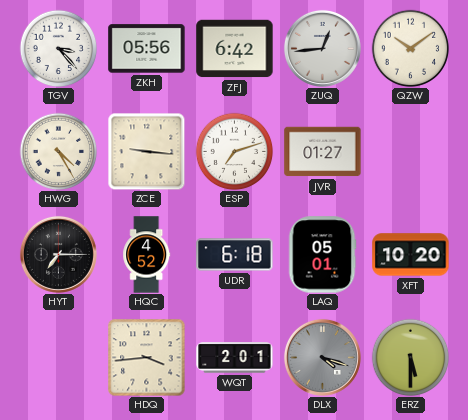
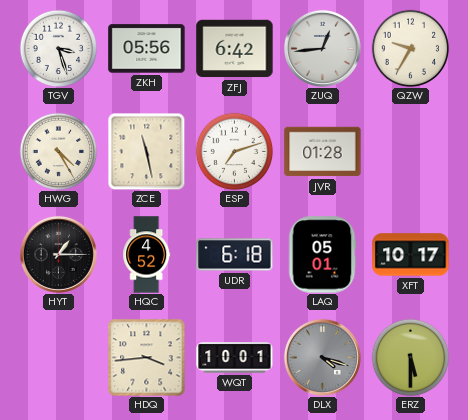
TGV: 3:23 -> 3:27 (58, 48)
QZW: 10:09 -> 9:35 (410, 48)
ZCE: 9:16 -> 11:28 (146, 151)
JVR: 01:27 -> 01:28 (323, 152)
HYT: 7:15 -> 1:15 (58, 254)
XFT: 10:20 -> 10:17 (411, 255)
WQT: 2:01 -> 10:01 (235, 358)
